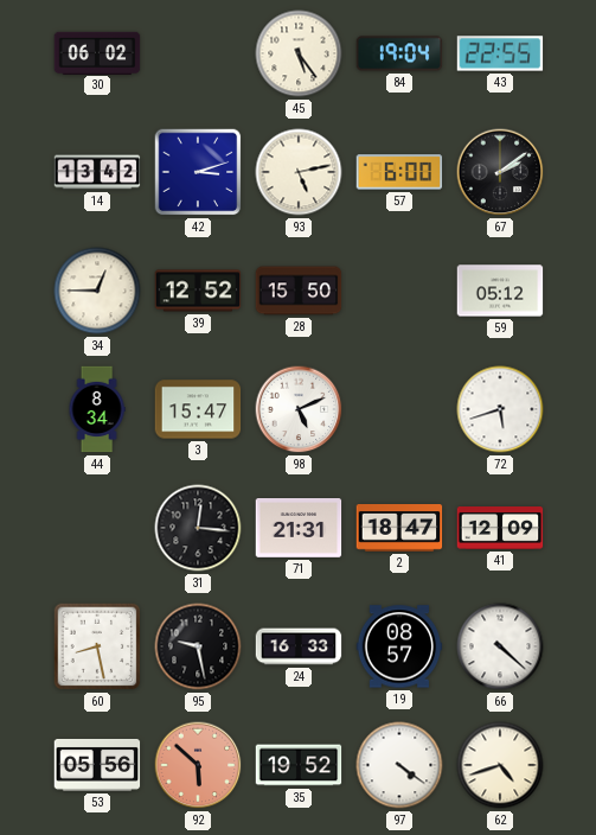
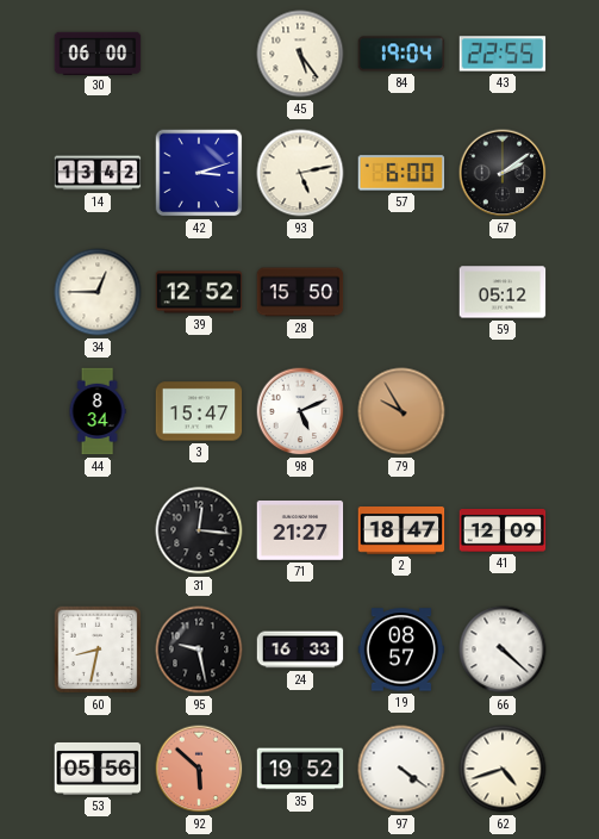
30: 06:02 -> 06:00 (98, 52)
79: none -> 9:55 (401, 411)
72: 5:42 -> none (500, 409)
71: 21:31 -> 21:27 (300, 532)
60: 8:28 -> 8:32 (98, 650)
